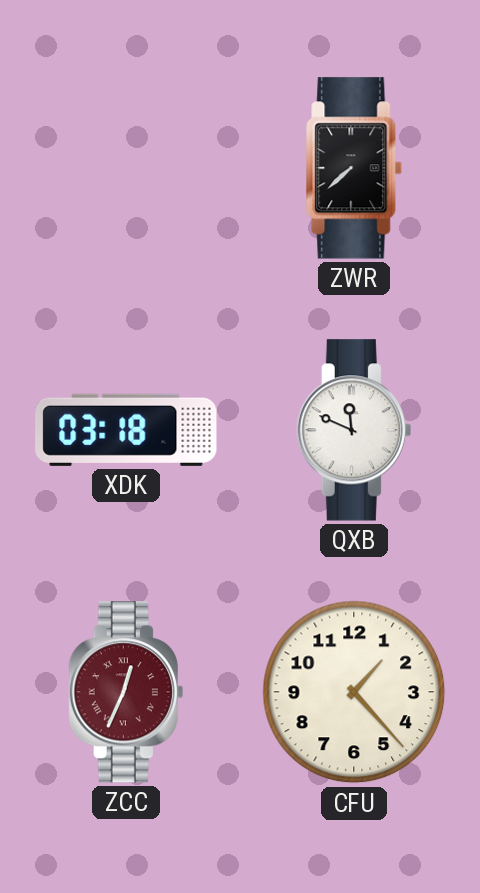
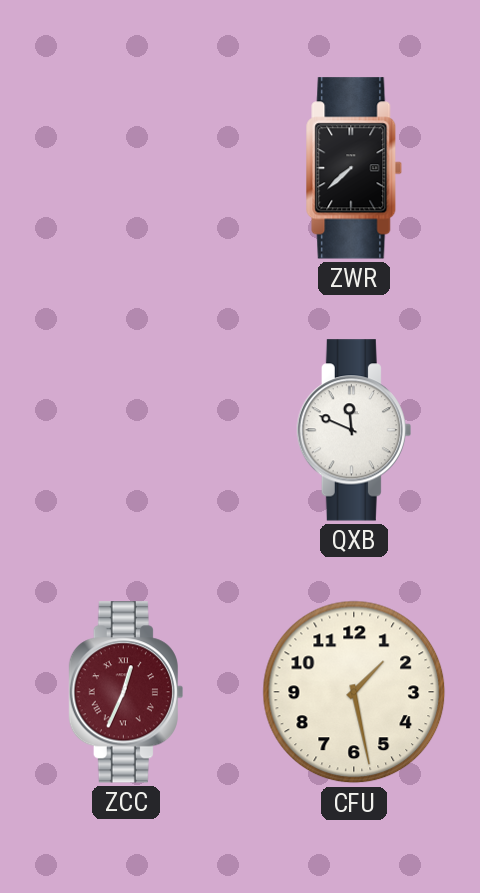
XDK: 03:18 -> none (126, 430)
CFU: 1:23 -> 1:28 (354, 692)
